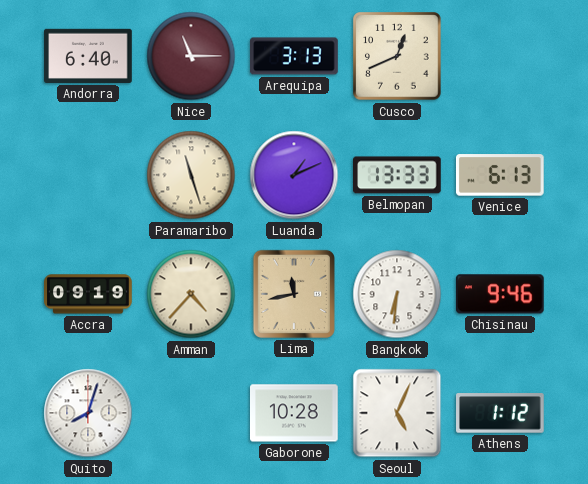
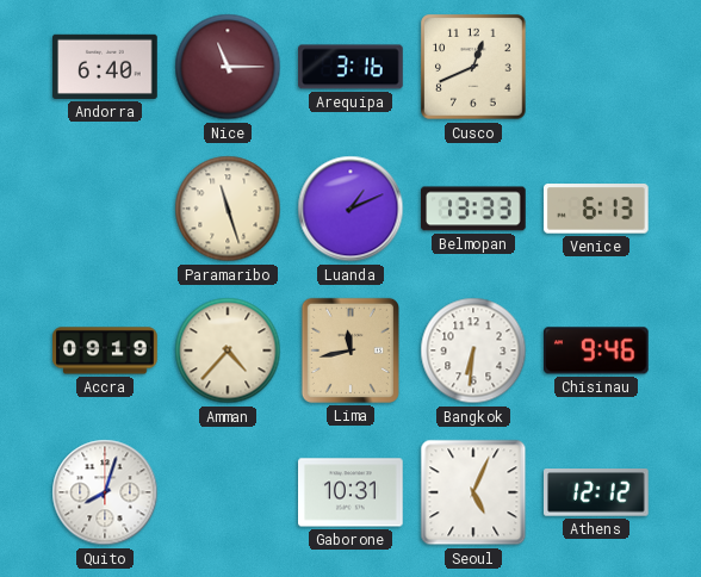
Arequipa: 3:13 -> 3:16 (350, 67)
Gaborone: 10:28 -> 10:31 (350, 492)
Athens: 1:12 -> 12:12 (597, 492)
